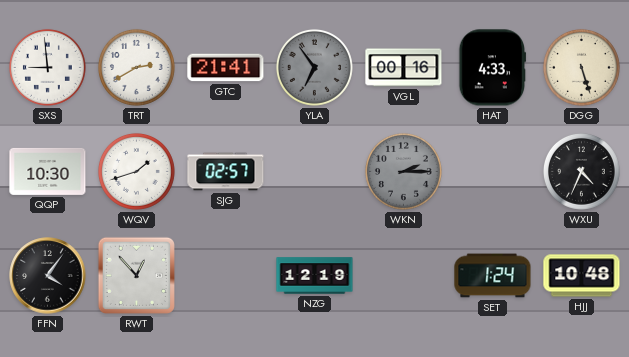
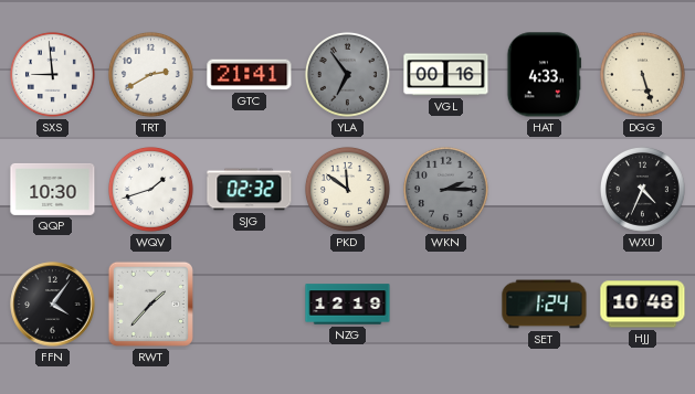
SJG: 02:57 -> 02:32 (250, 190)
PKD: none -> 11:51 (347, 189)
RWT: 12:53 -> 1:37 (150, 304)
